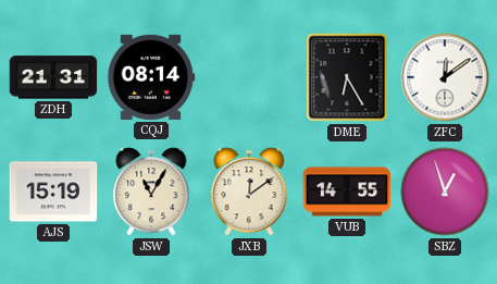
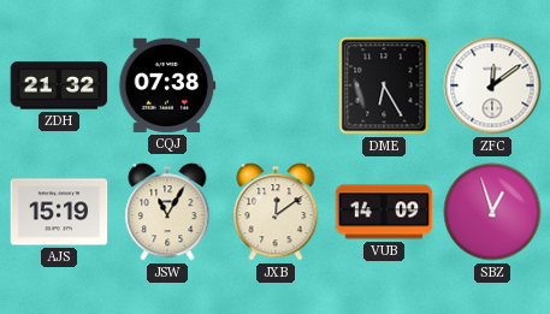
ZDH: 21:31 -> 21:32 (59, 85)
CQJ: 08:14 -> 07:38 (167, 85)
VUB: 14:55 -> 14:09 (384, 212)
